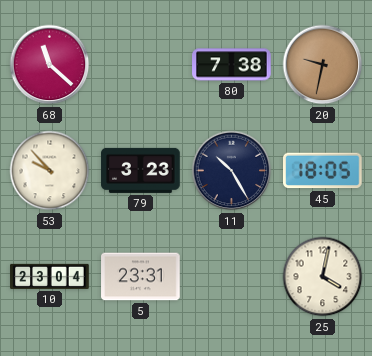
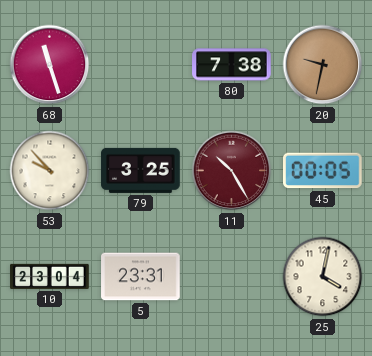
68: 11:22 -> 11:27 (50, 65)
79: 3:23 -> 3:25 (141, 170)
11 dial: navy -> burgundy (232, 171)
45: 18:05 -> 00:05 (323, 171)
